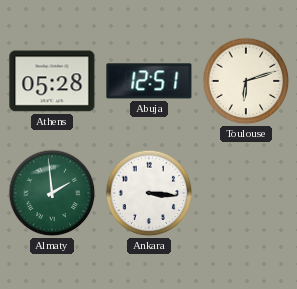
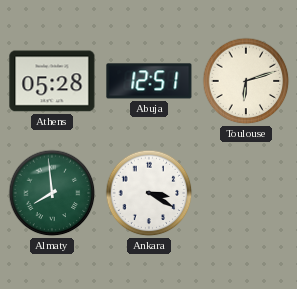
Almaty: 1:59 -> 7:59 (52, 193)
Ankara: 3:16 -> 3:20 (149, 193)
